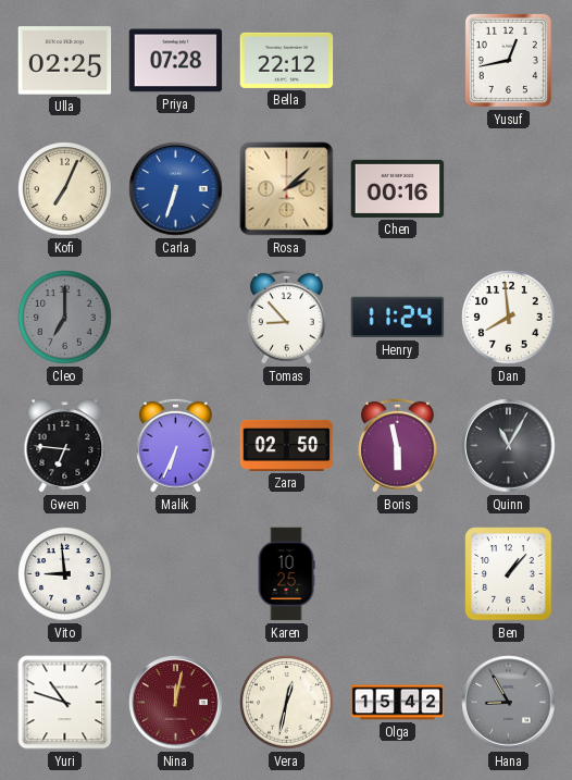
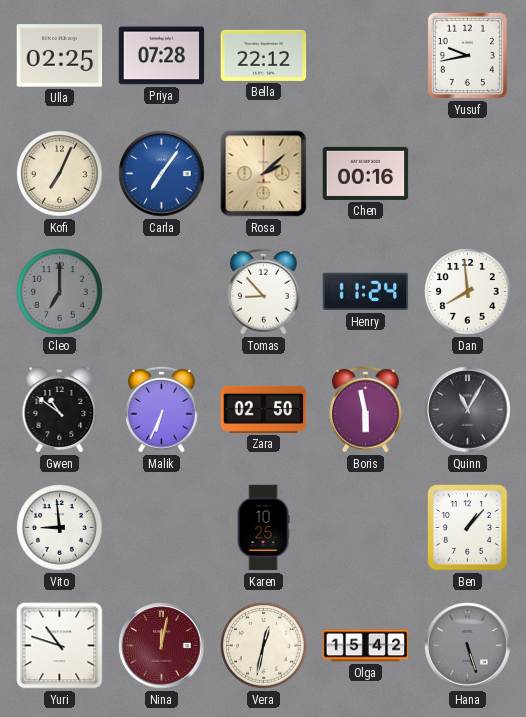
Yusuf: 12:43 -> 9:43 (467, 55)
Carla: 6:33 -> 7:06 (162, 174)
Gwen: 6:46 -> 10:51 (60, 410)
Hana: 8:55 -> 5:27 (468, 646)
